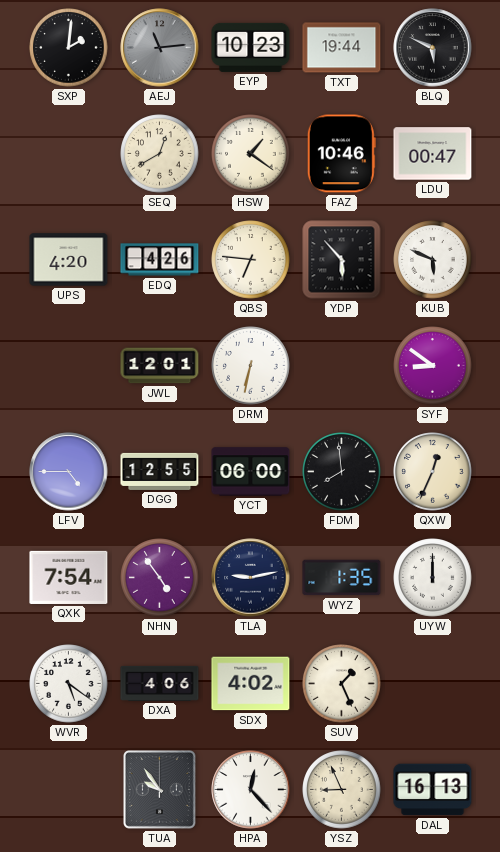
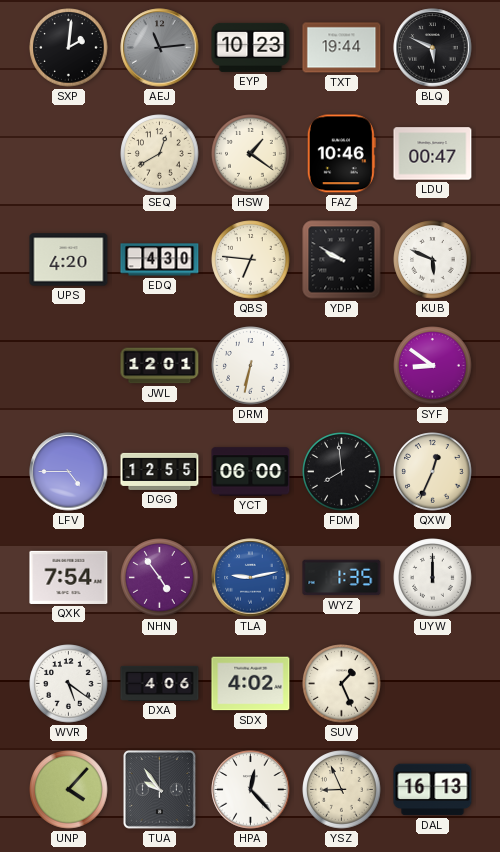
EDQ: 4:26 -> 4:30 (160, 260)
YDP: 5:53 -> 9:50 (342, 260)
TLA dial: navy -> blue (251, 578)
UNP: none -> 4:07 (69, 790)
